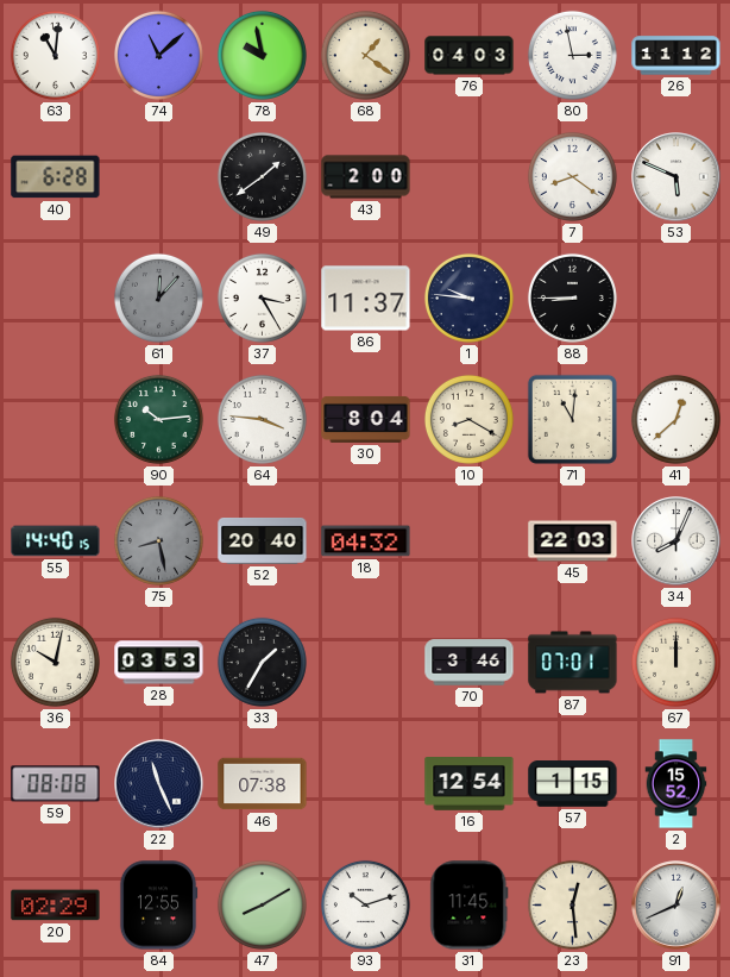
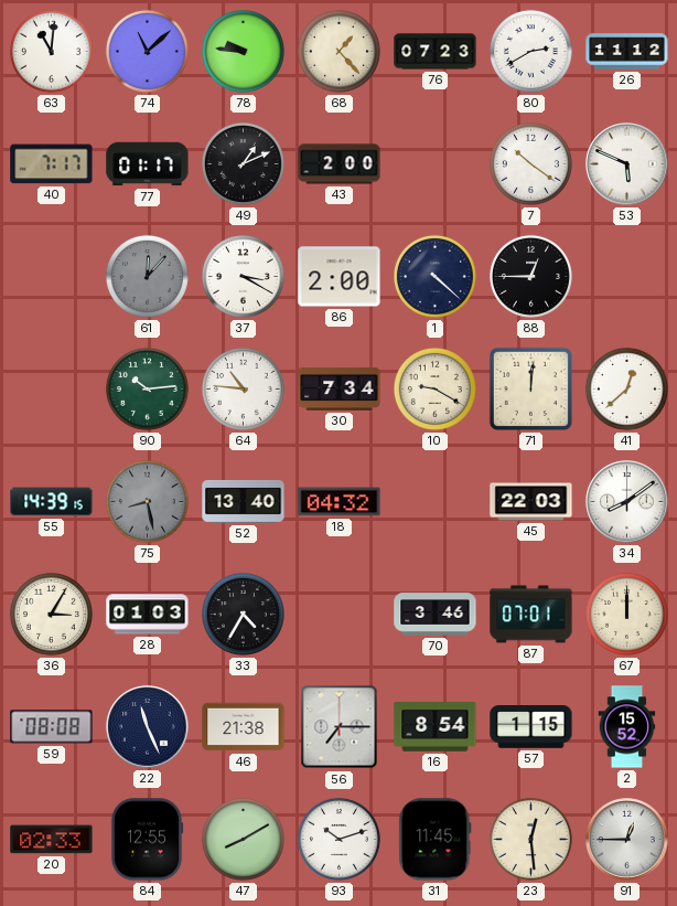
78: 9:58 -> 9:46 (243, 51)
68: 1:21 -> 1:23 (338, 51)
76: 04:03 -> 07:23 (436, 52)
80: 2:58 -> 2:40 (530, 51)
40: 6:28 -> 7:17 (52, 164)
77: none -> 01:17 (148, 164)
49: 1:39 -> 1:11 (243, 163)
7: 8:21 -> 10:21 (530, 163)
37: 3:25 -> 3:20 (243, 276)
86: 11:37 -> 2:00 (340, 277)
1: 9:46 -> 4:22 (434, 276)
88: 8:45 -> 12:45 (530, 276)
64: 3:46 -> 10:46 (243, 388)
30: 8:04 -> 7:34 (340, 388)
10: 8:20 -> 9:20 (434, 388)
71: 11:01 -> 12:01 (530, 388)
55: 14:40 -> 14:39 (52, 502)
52: 20:40 -> 13:40 (244, 502)
34: 8:04 -> 8:09 (627, 502)
36: 10:02 -> 3:05 (51, 614)
28: 03:53 -> 01:03 (148, 615)
33: 1:35 -> 4:35 (243, 614)
46: 07:38 -> 21:38 (244, 727)
56: none -> 7:15 (340, 727)
16: 12:54 -> 8:54 (436, 727)
20: 02:29 -> 02:33 (52, 840)
91: 12:41 -> 12:45 (627, 840)
